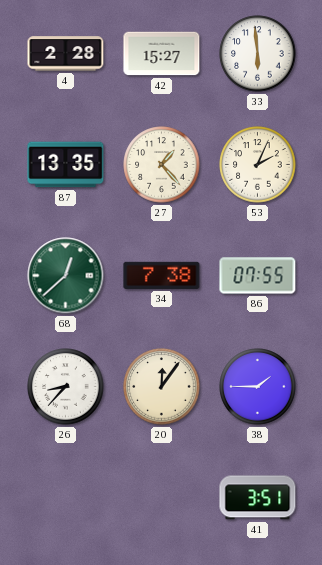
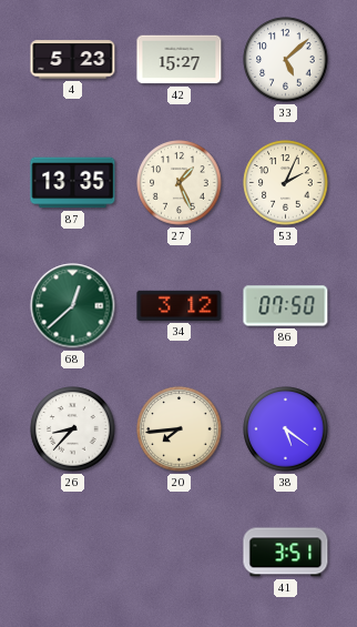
4: 2:28 -> 5:23 (73, 60)
33: 5:59 -> 5:08 (286, 60)
27: 1:23 -> 1:26 (180, 183)
34: 7:38 -> 3:12 (180, 305)
86: 07:55 -> 07:50 (286, 306)
20: 12:06 -> 7:44 (180, 429)
38: 1:45 -> 5:21 (286, 429)
